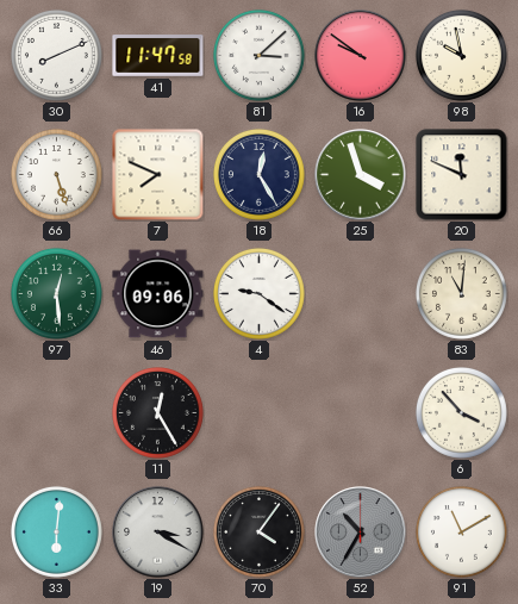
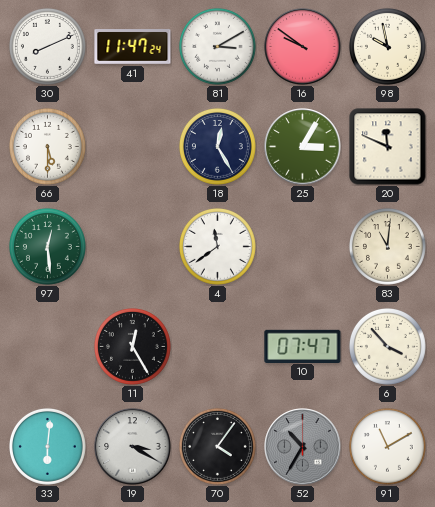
41: 11:47:58 -> 11:47:24 (133, 47)
81: 3:08 -> 3:10 (217, 46)
66: 5:27 -> 5:30 (47, 146)
7: 7:49 -> none (157, 174)
25: 3:57 -> 3:05 (303, 147)
46: 09:06 -> none (158, 294)
4: 9:21 -> 11:39 (217, 246)
10: none -> 07:47 (303, 346)
